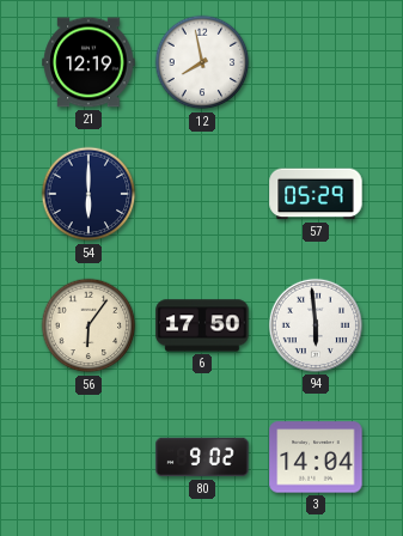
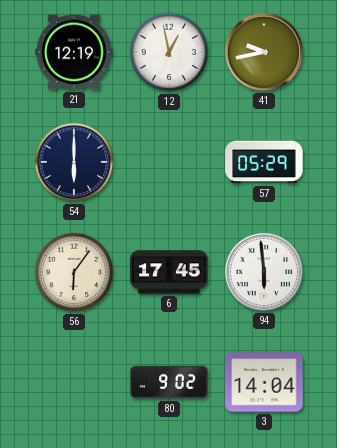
12: 7:58 -> 12:58 (169, 52)
41: none -> 9:43 (264, 52)
6: 17:50 -> 17:45 (169, 272)
